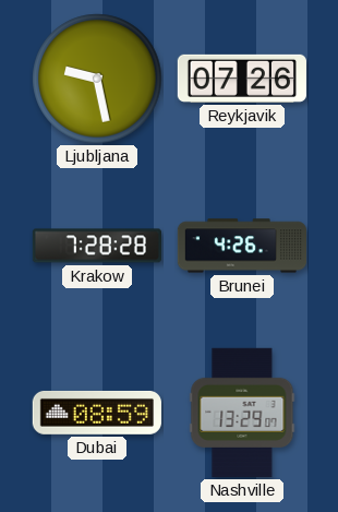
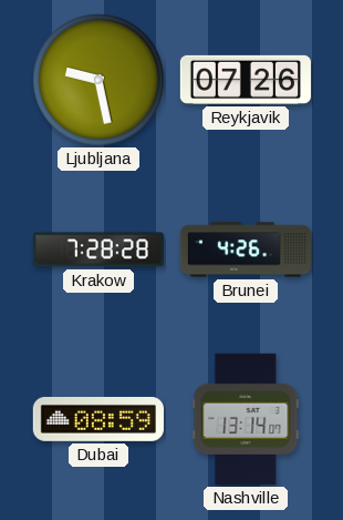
Nashville: 13:29 -> 13:14 (246, 419)
